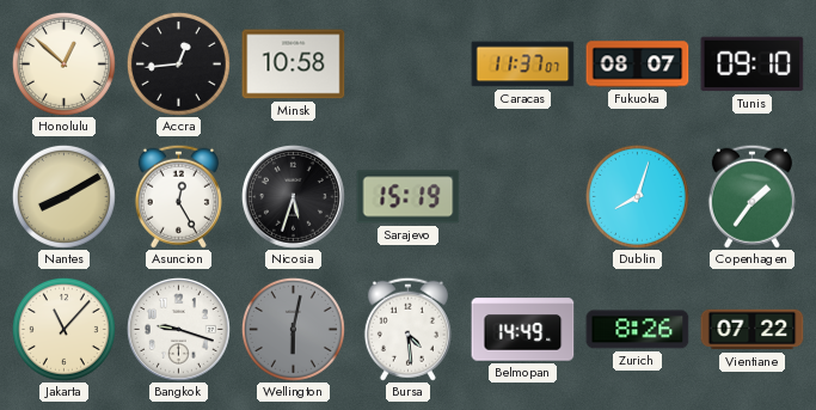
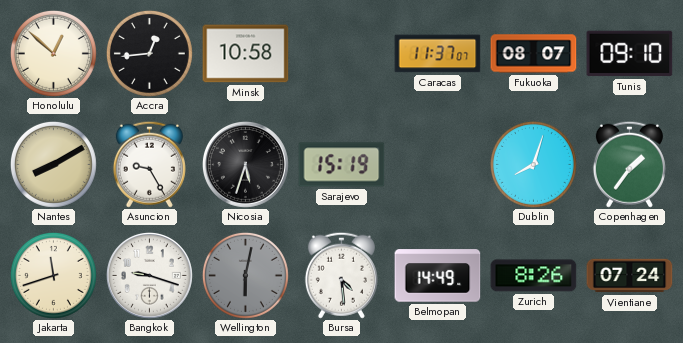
Asuncion: 12:25 -> 9:25 (149, 164)
Jakarta: 11:07 -> 11:42 (53, 275)
Vientiane: 07:22 -> 07:24 (630, 276)
